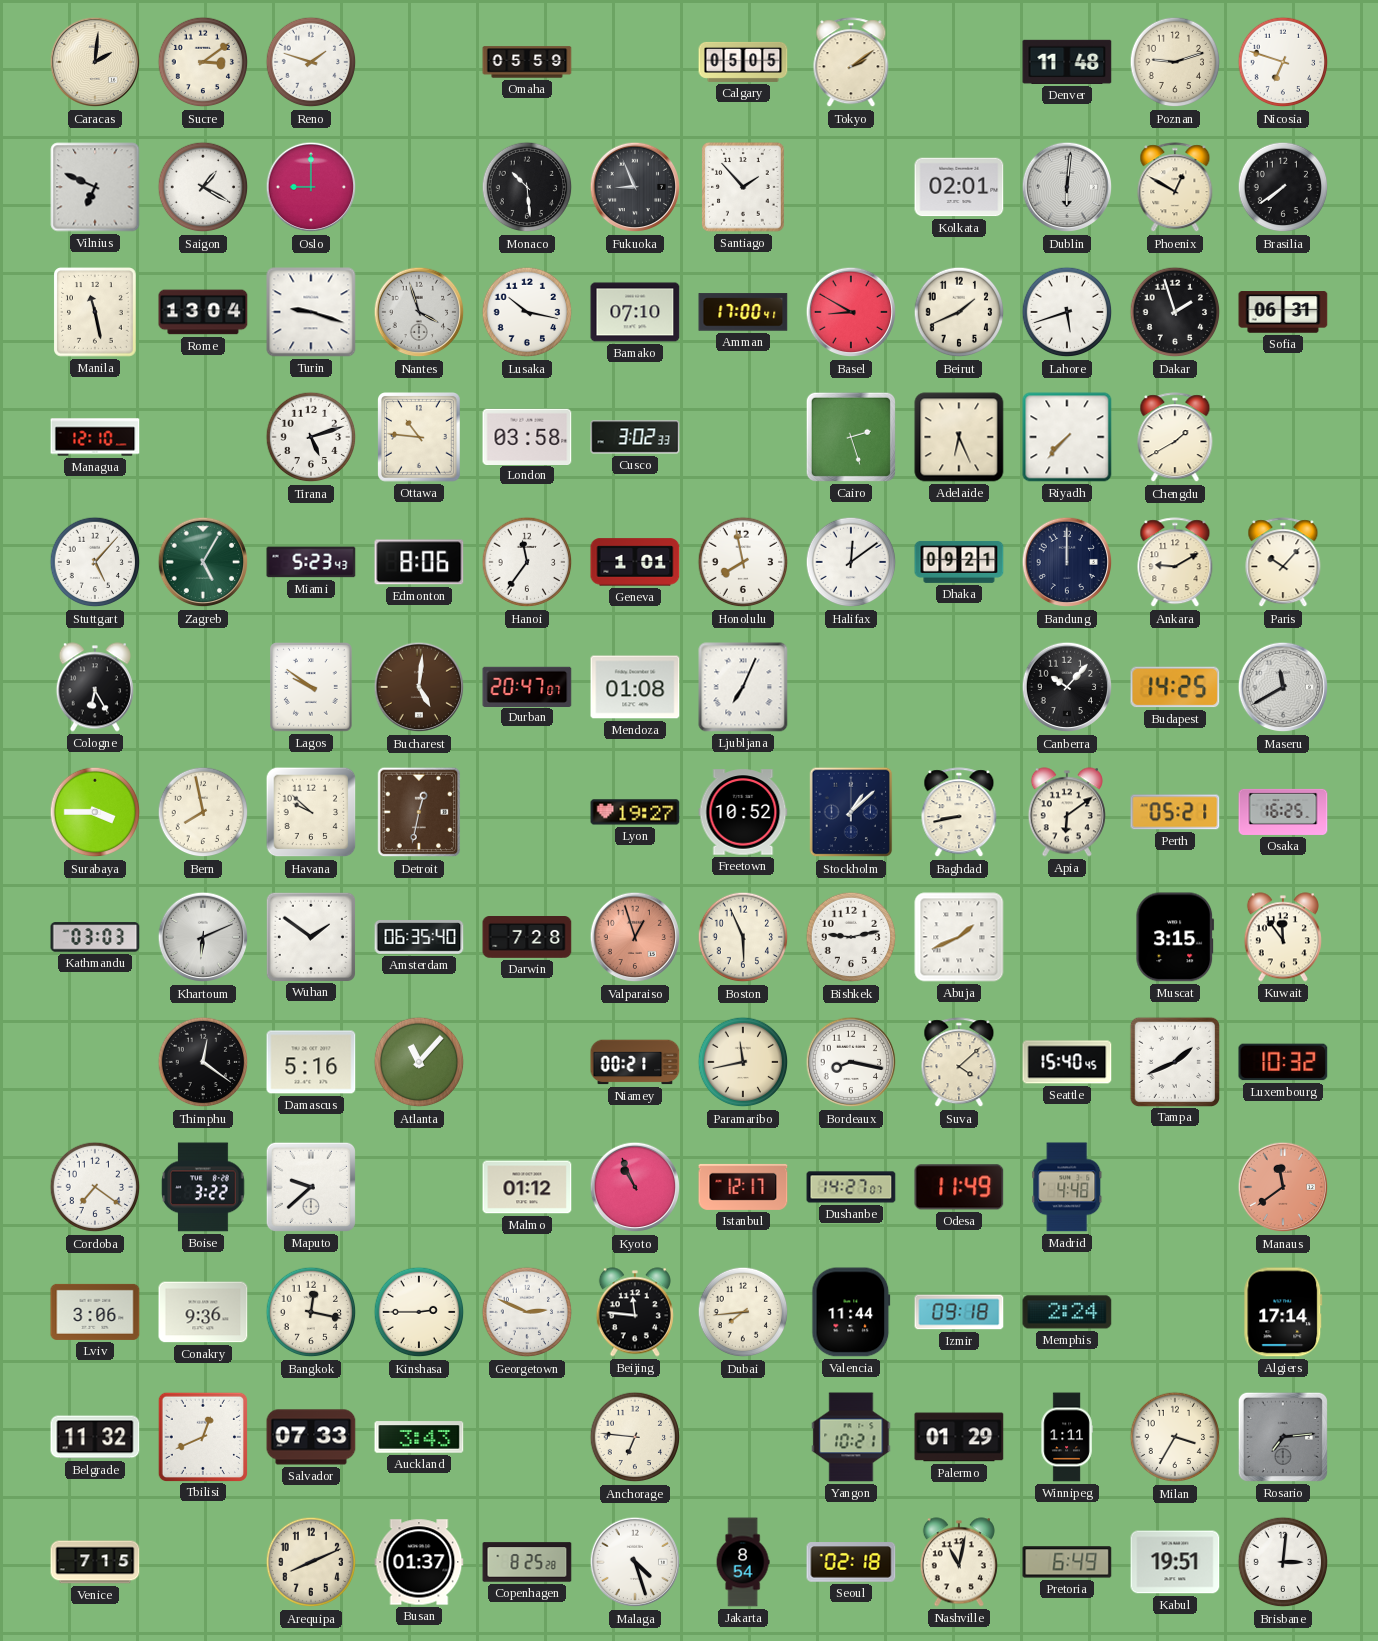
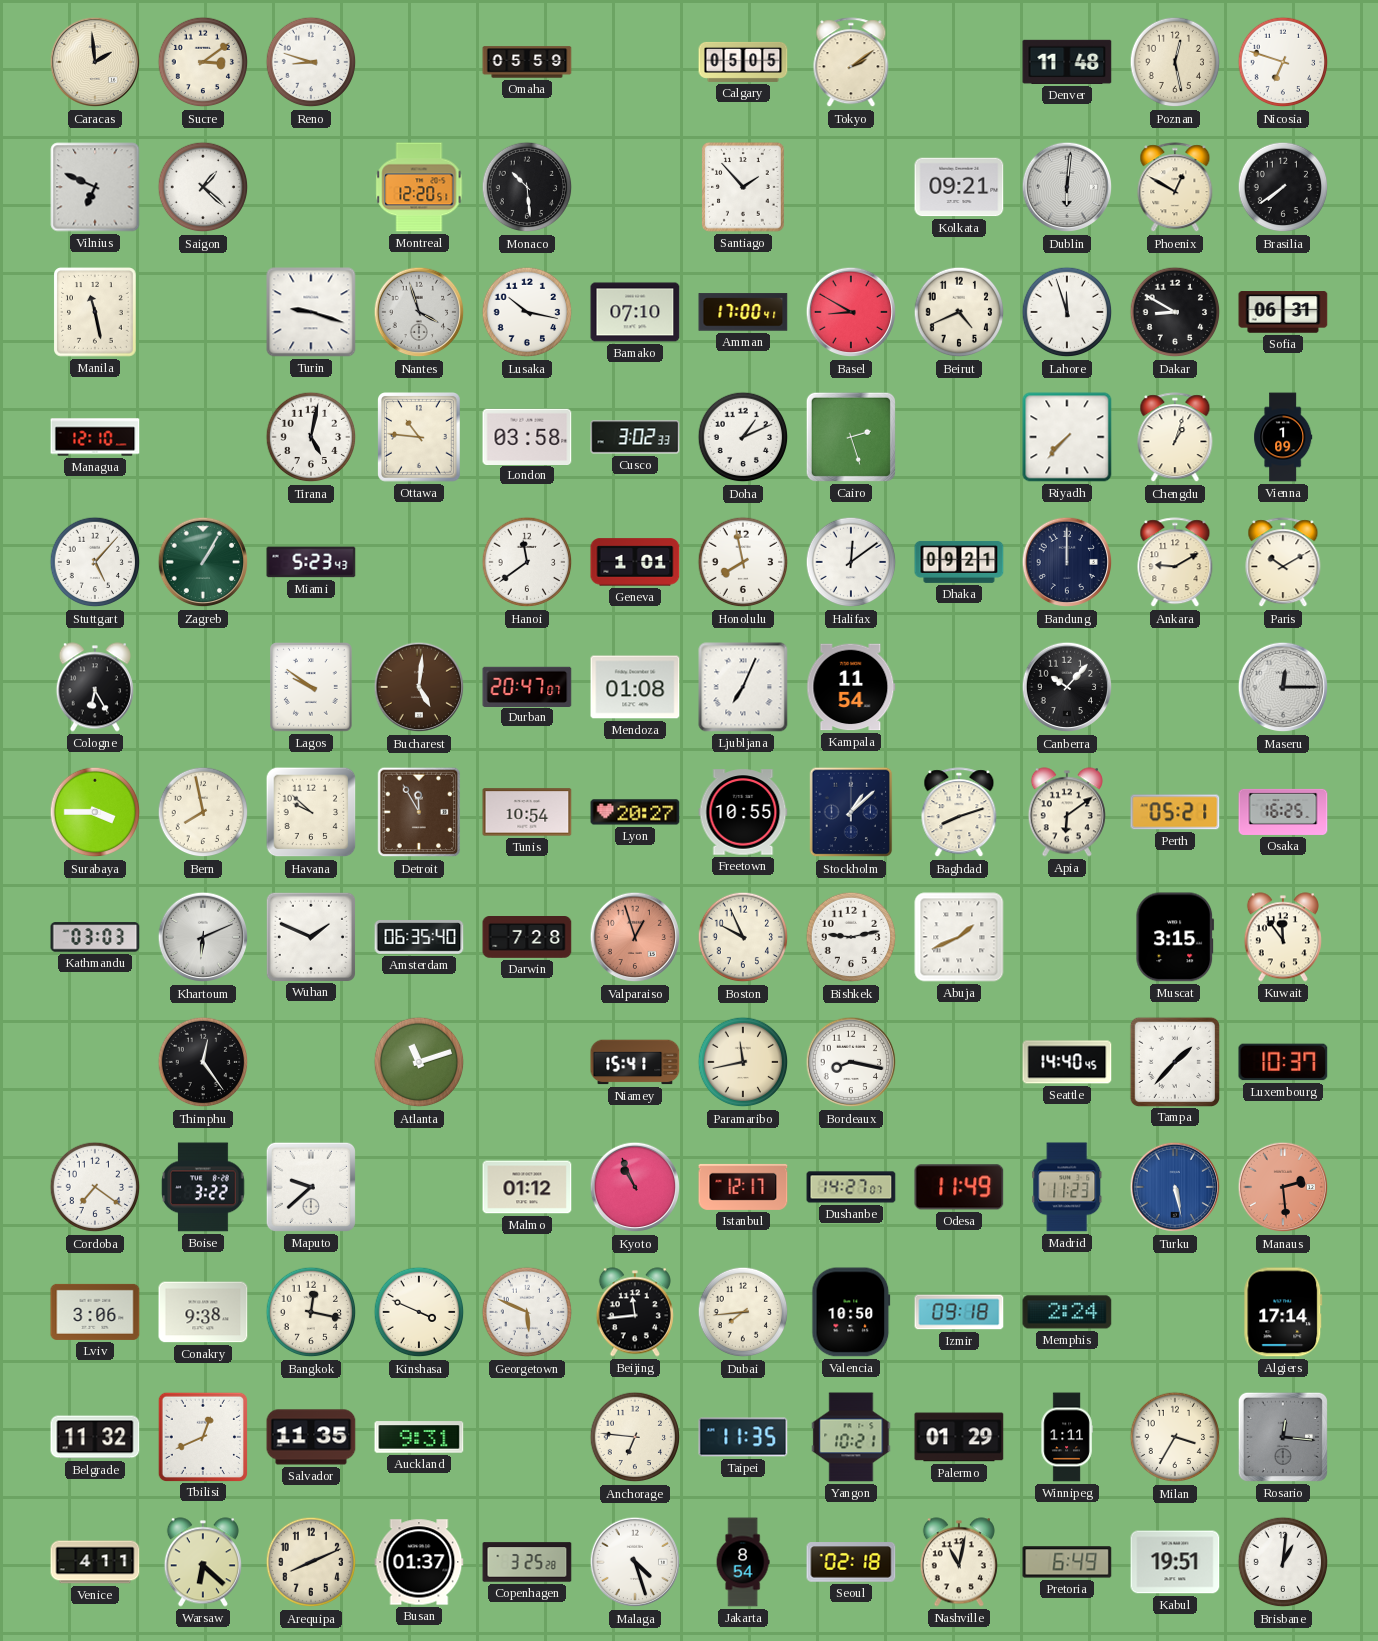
Caracas: 2:01 -> 1:59 (95, 62)
Reno: 1:48 -> 8:48 (311, 62)
Poznan: 9:12 -> 12:28 (1175, 62)
Saigon: 1:20 -> 1:22 (203, 187)
Oslo: 9:00 -> none (311, 187)
Montreal: none -> 12:20 (419, 187)
Fukuoka: 8:56 -> none (635, 187)
Kolkata: 02:01 -> 09:21 (959, 187)
Rome: 13:04 -> none (203, 312)
Beirut: 1:41 -> 4:41 (959, 312)
Lahore: 5:42 -> 11:57 (1067, 312)
Dakar: 1:57 -> 8:50 (1175, 312)
Tirana: 5:12 -> 5:02 (311, 437)
Doha: none -> 1:11 (743, 437)
Adelaide: 6:26 -> none (959, 437)
Chengdu: 1:40 -> 1:03 (1175, 438)
Vienna: none -> 1:09 (1283, 437)
Zagreb: 5:05 -> 1:05 (203, 562)
Edmonton: 8:06 -> none (419, 562)
Hanoi: 11:36 -> 11:39 (527, 562)
Paris: 10:07 -> 10:10 (1283, 563)
Kampala: none -> 11:54 (851, 687)
Budapest: 14:25 -> none (1175, 687)
Maseru: 11:40 -> 12:15 (1283, 687)
Detroit: 12:32 -> 11:55 (419, 812)
Tunis: none -> 10:54 (527, 812)
Lyon: 19:27 -> 20:27 (635, 812)
Freetown: 10:52 -> 10:55 (743, 812)
Baghdad: 8:43 -> 8:12 (959, 813)
Wuhan: 1:51 -> 1:49 (310, 936)
Boston: 5:56 -> 9:56 (743, 937)
Thimphu: 12:21 -> 12:24 (203, 1062)
Damascus: 5:16 -> none (311, 1062)
Atlanta: 11:07 -> 11:12 (419, 1062)
Niamey: 00:21 -> 15:41 (635, 1062)
Suva: 4:08 -> none (959, 1063)
Seattle: 15:40 -> 14:40 (1067, 1062)
Tampa: 1:41 -> 1:37 (1174, 1061)
Luxembourg: 10:32 -> 10:37 (1283, 1062)
Madrid: 4:48 -> 11:23 (1067, 1187)
Turku: none -> 5:28 (1175, 1187)
Manaus: 11:39 -> 2:29 (1283, 1187)
Conakry: 9:36 -> 9:38 (203, 1312)
Kinshasa: 2:45 -> 3:49 (419, 1312)
Georgetown: 2:49 -> 5:49 (527, 1312)
Beijing: 11:46 -> 11:44 (635, 1312)
Valencia: 11:44 -> 10:50 (851, 1312)
Salvador: 07:33 -> 11:35 (311, 1437)
Auckland: 3:43 -> 9:31 (419, 1437)
Taipei: none -> 11:35 (743, 1437)
Rosario: 7:14 -> 12:16 (1283, 1437)
Venice: 7:15 -> 4:11 (95, 1562)
Warsaw: none -> 6:22 (203, 1562)
Copenhagen: 8:25 -> 3:25 (527, 1562)
Brisbane: 3:01 -> 1:01 (1283, 1562)
